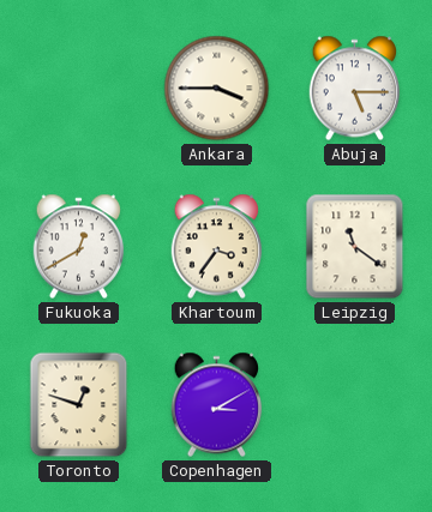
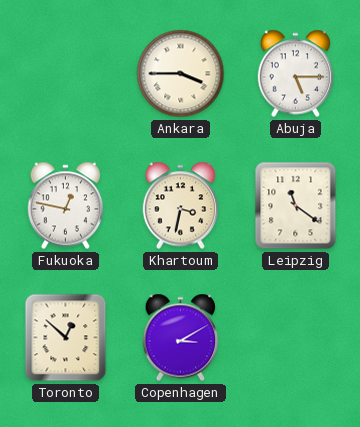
Fukuoka: 12:40 -> 12:47 (66, 206)
Khartoum: 3:36 -> 3:32 (181, 206)
Toronto: 12:48 -> 12:52 (66, 338)
